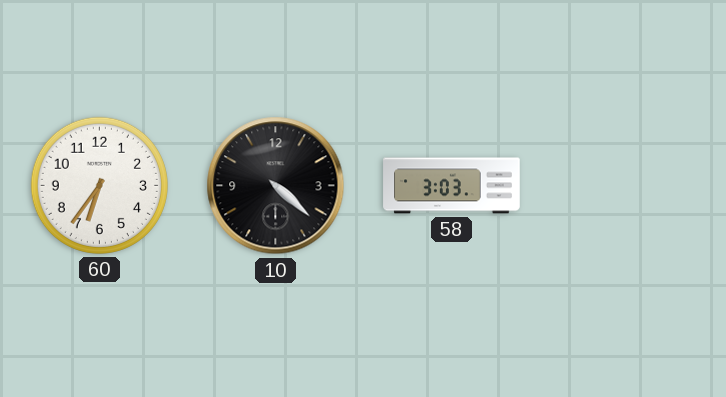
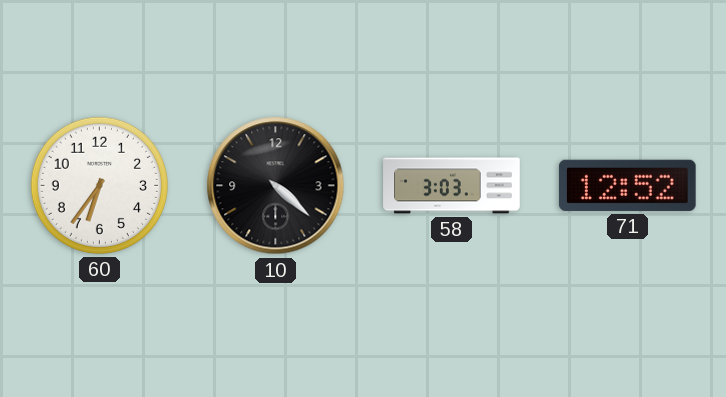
71: none -> 12:52 (627, 185)
